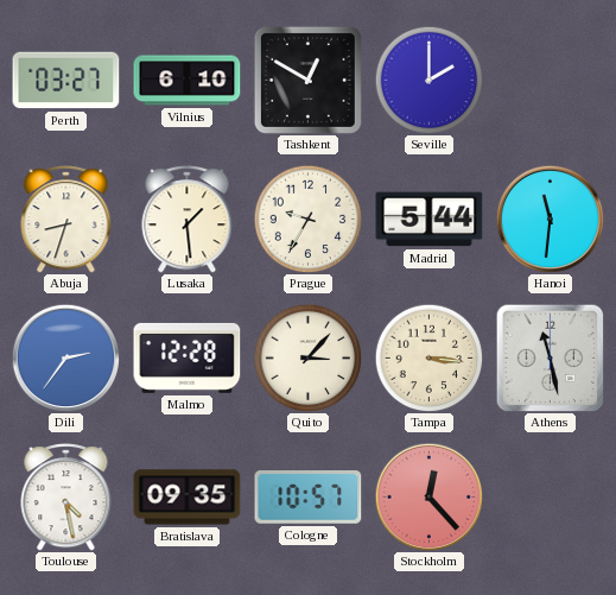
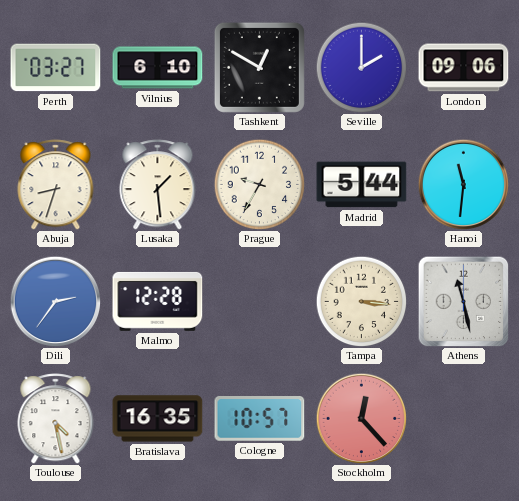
London: none -> 09:06 (464, 68)
Quito: 3:07 -> none (307, 357)
Bratislava: 09:35 -> 16:35 (158, 419)
